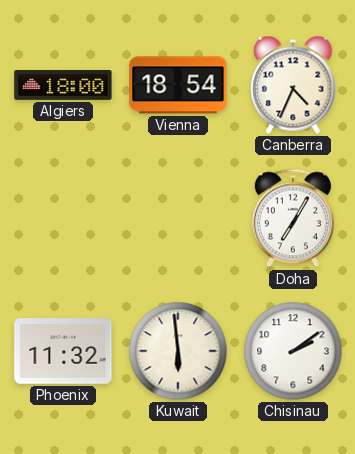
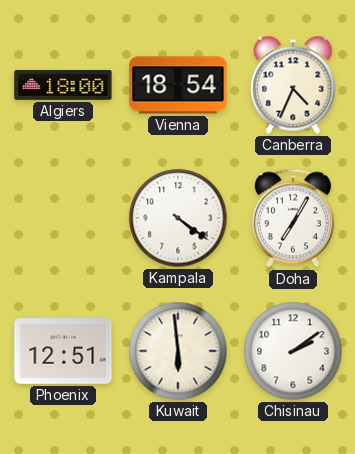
Kampala: none -> 4:21 (178, 218)
Phoenix: 11:32 -> 12:51 (63, 351)
